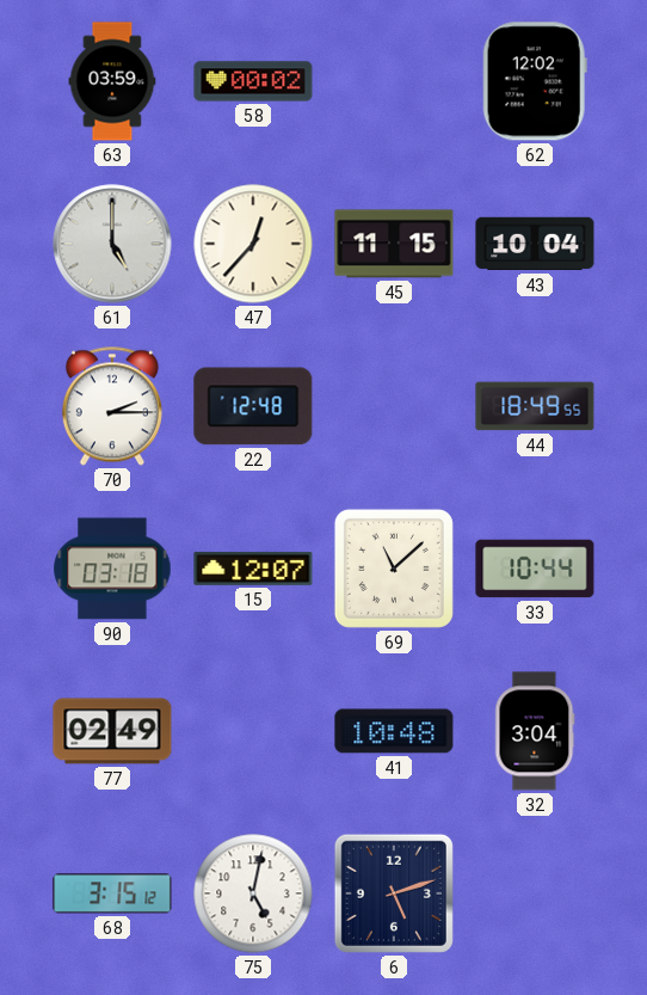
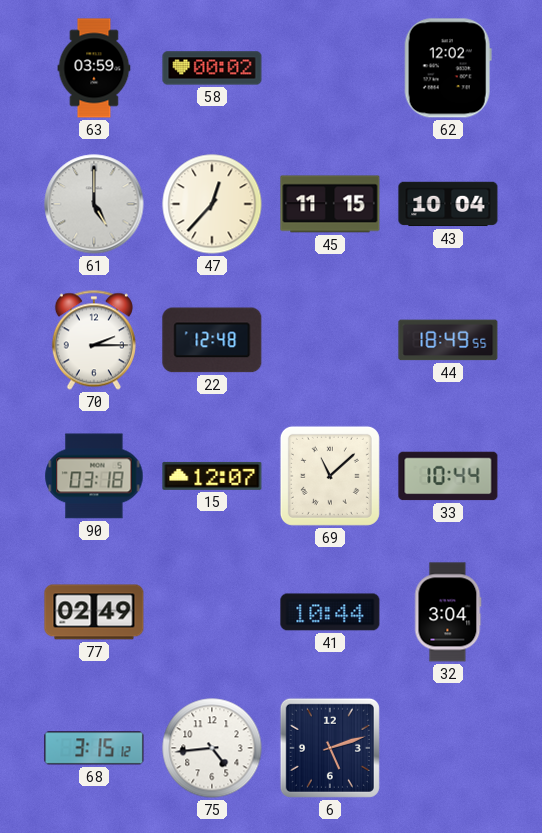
41: 10:48 -> 10:44 (330, 612)
75: 5:02 -> 4:44 (212, 748)
